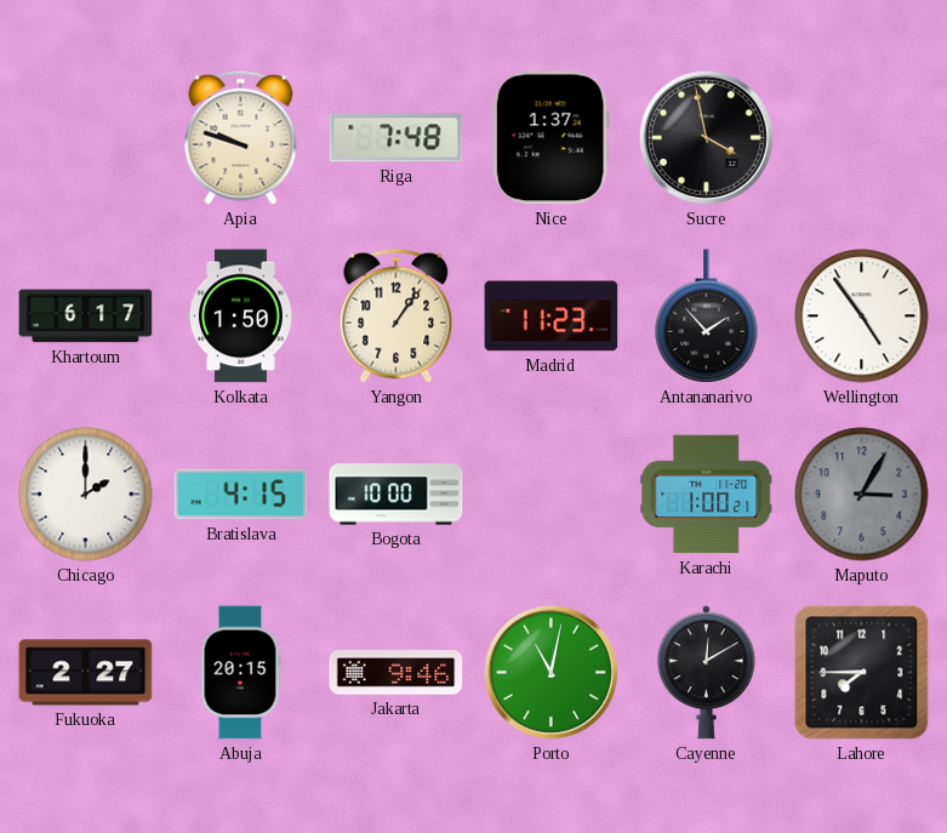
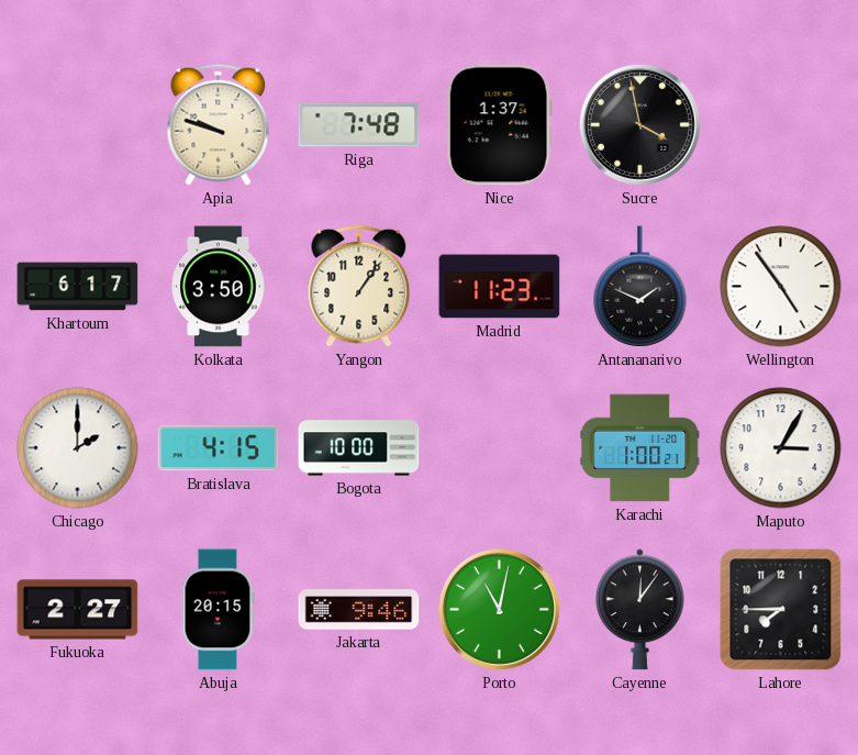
Kolkata: 1:50 -> 3:50 (219, 287)
Antananarivo: 1:53 -> 1:49 (640, 287)
Maputo dial: grey -> white (781, 448)
Cayenne: 12:10 -> 12:06 (639, 610)
